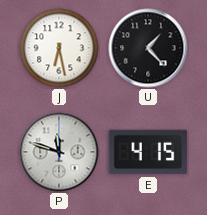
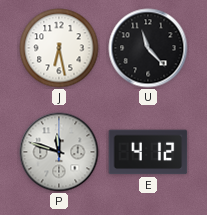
U: 1:23 -> 11:23 (148, 48)
E: 4:15 -> 4:12 (148, 152)
